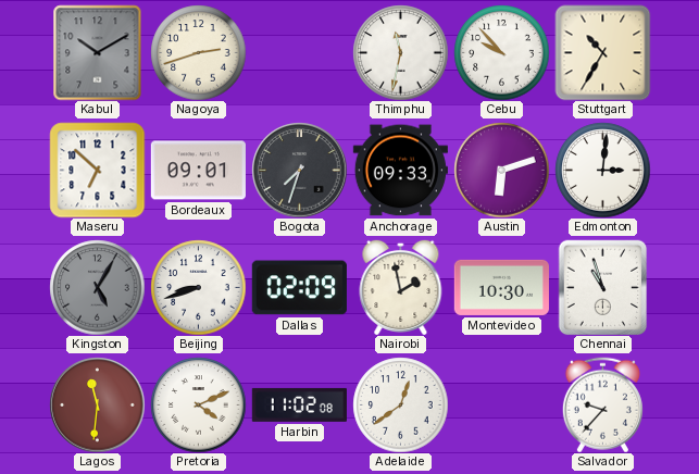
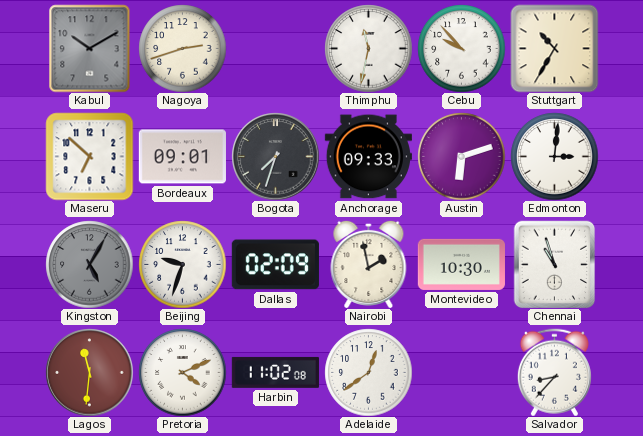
Beijing: 8:42 -> 9:33 (182, 264)
Salvador: 9:37 -> 8:37 (554, 372)
